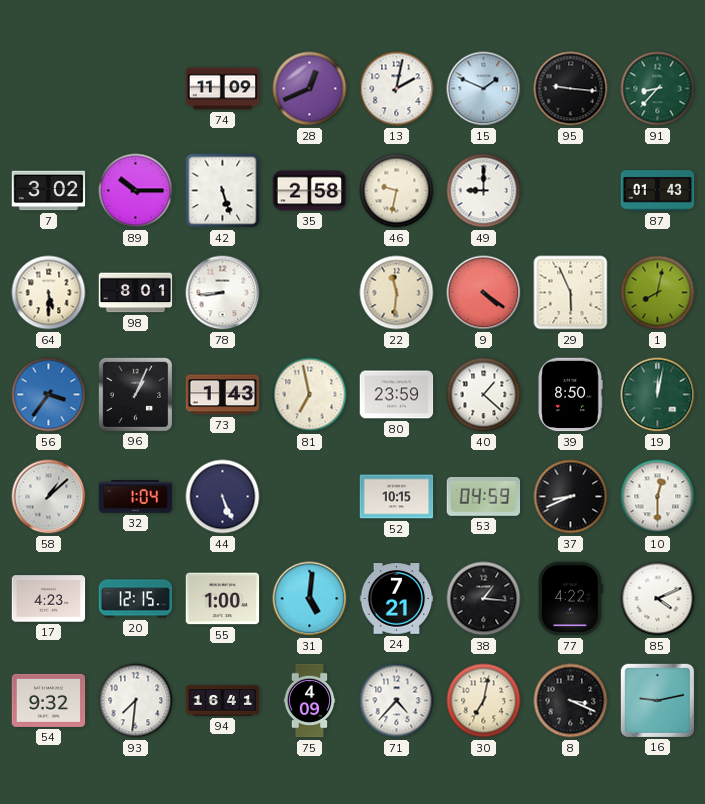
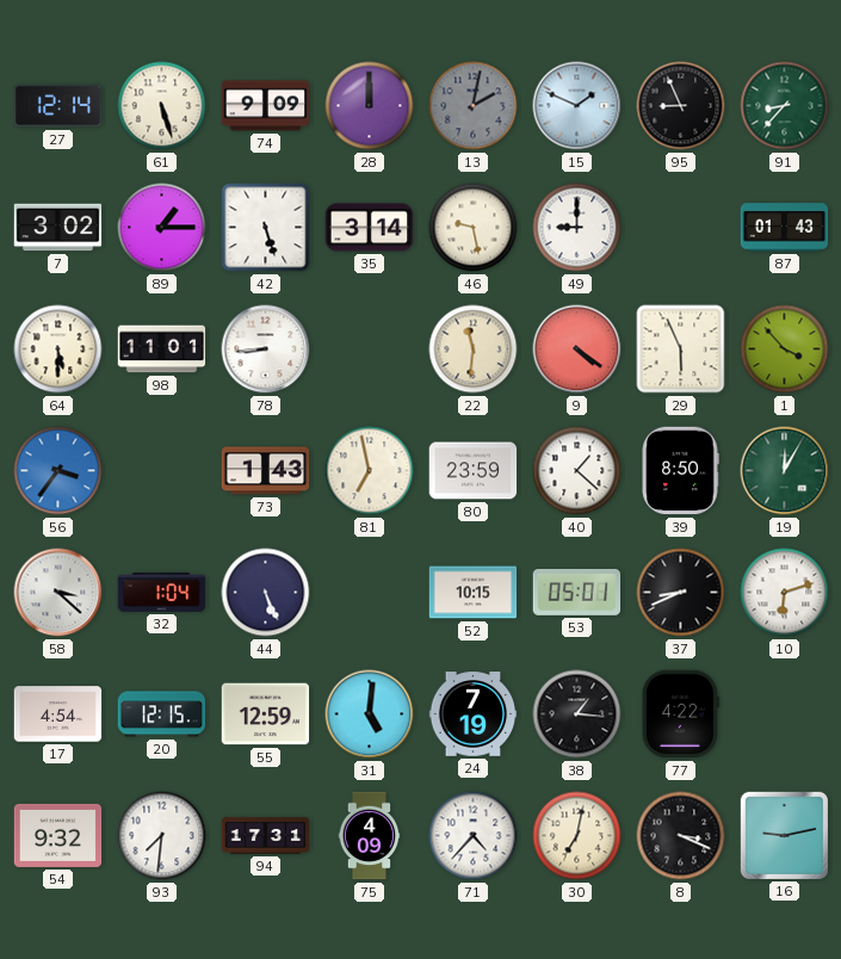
27: none -> 12:14 (58, 106)
61: none -> 5:27 (162, 106)
74: 11:09 -> 9:09 (266, 106)
28: 12:41 -> 12:00 (370, 106)
13 dial: white -> grey (474, 106)
95: 9:16 -> 8:56 (681, 106)
89: 10:15 -> 1:15 (162, 228)
35: 2:58 -> 3:14 (370, 228)
46: 9:32 -> 9:28 (474, 228)
98: 8:01 -> 11:01 (162, 349)
1: 8:02 -> 3:53 (785, 349)
96: 1:04 -> none (135, 394)
19: 12:02 -> 12:05 (785, 471)
58: 1:08 -> 3:22 (58, 593)
53: 04:59 -> 05:01 (577, 592)
10: 12:30 -> 6:12 (785, 593)
17: 4:23 -> 4:54 (58, 714)
55: 1:00 -> 12:59 (266, 714)
24: 7:21 -> 7:19 (474, 714)
85: 4:11 -> none (658, 599)
94: 16:41 -> 17:31 (266, 836)
